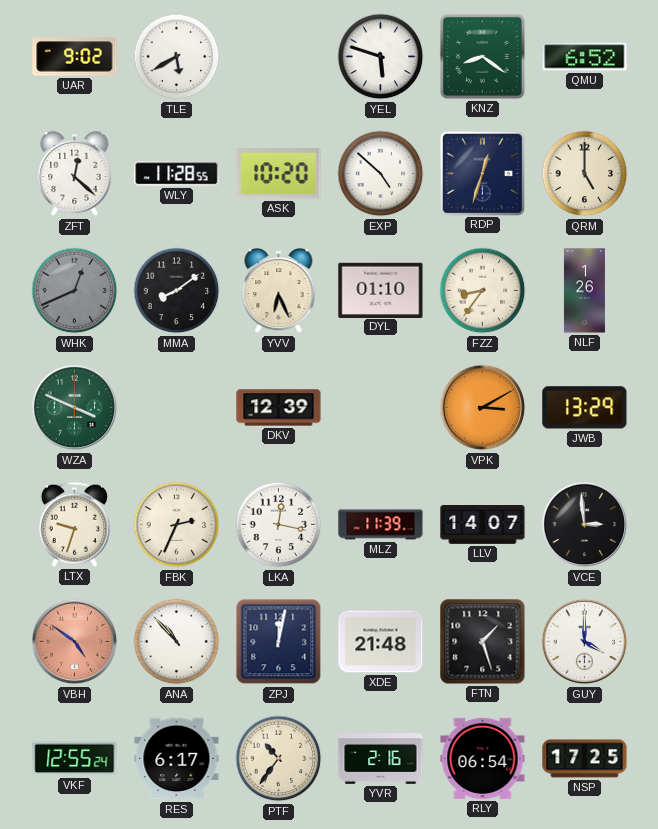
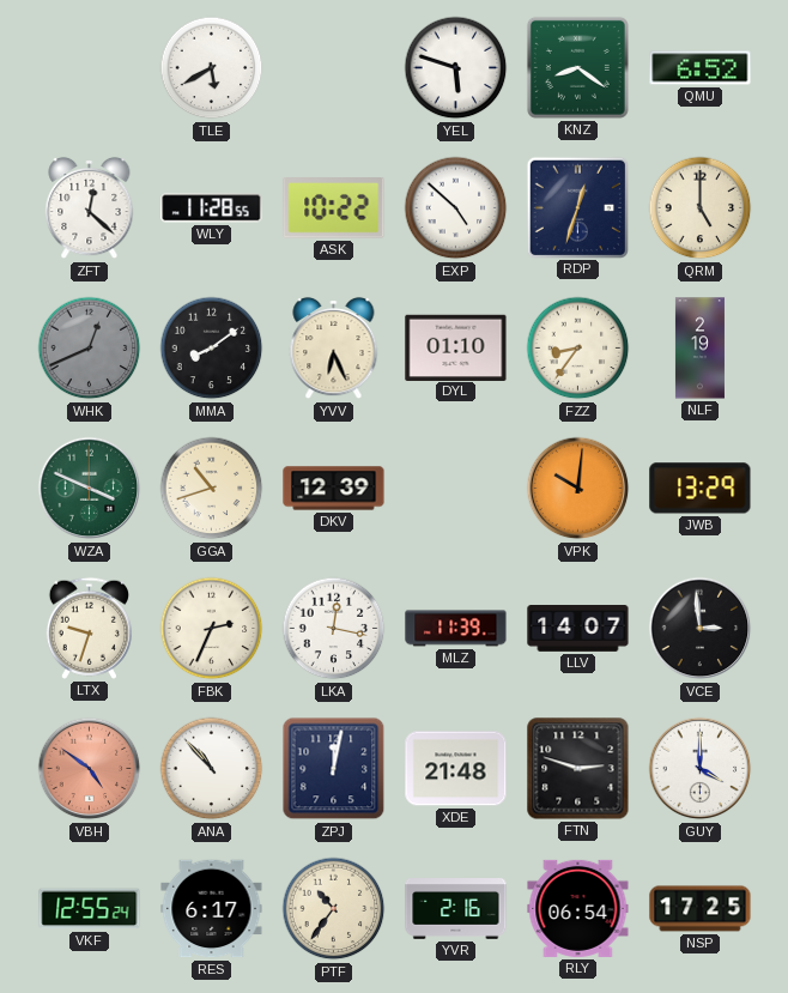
UAR: 9:02 -> none (75, 57)
ASK: 10:20 -> 10:22 (334, 208)
NLF: 1:26 -> 2:19 (699, 349)
GGA: none -> 10:42 (212, 489)
VPK: 3:10 -> 10:01 (578, 489)
FTN: 1:27 -> 2:48 (578, 769)
